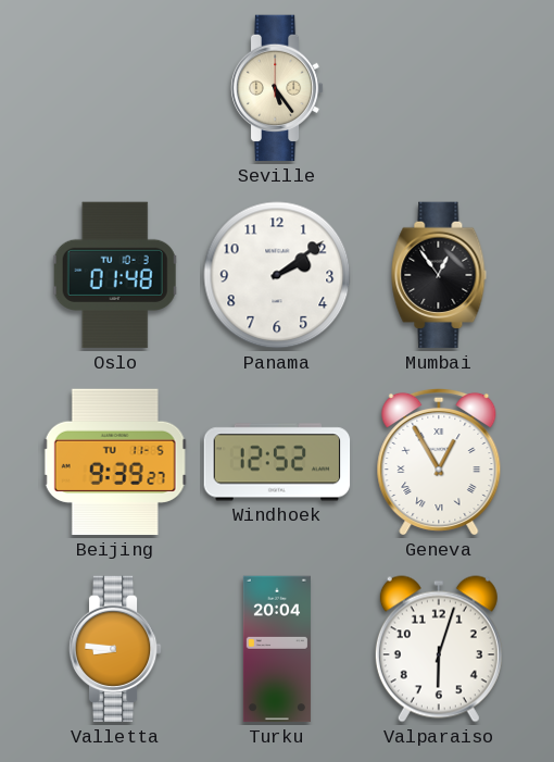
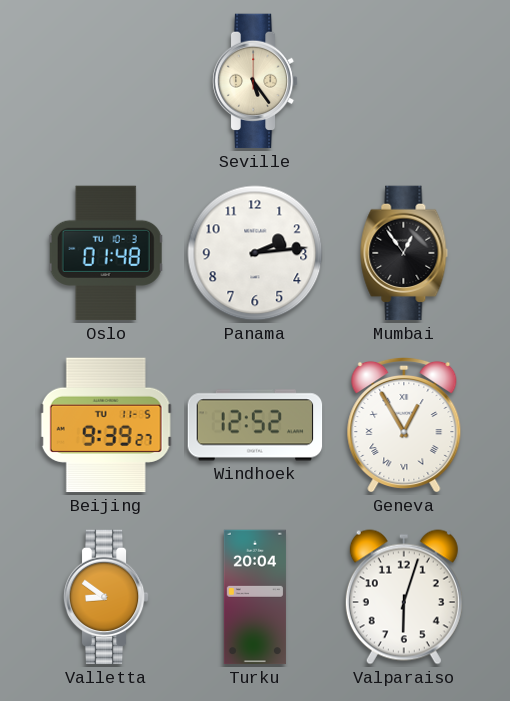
Panama: 2:09 -> 2:14 (255, 253)
Valletta: 8:46 -> 8:51 (106, 597)
